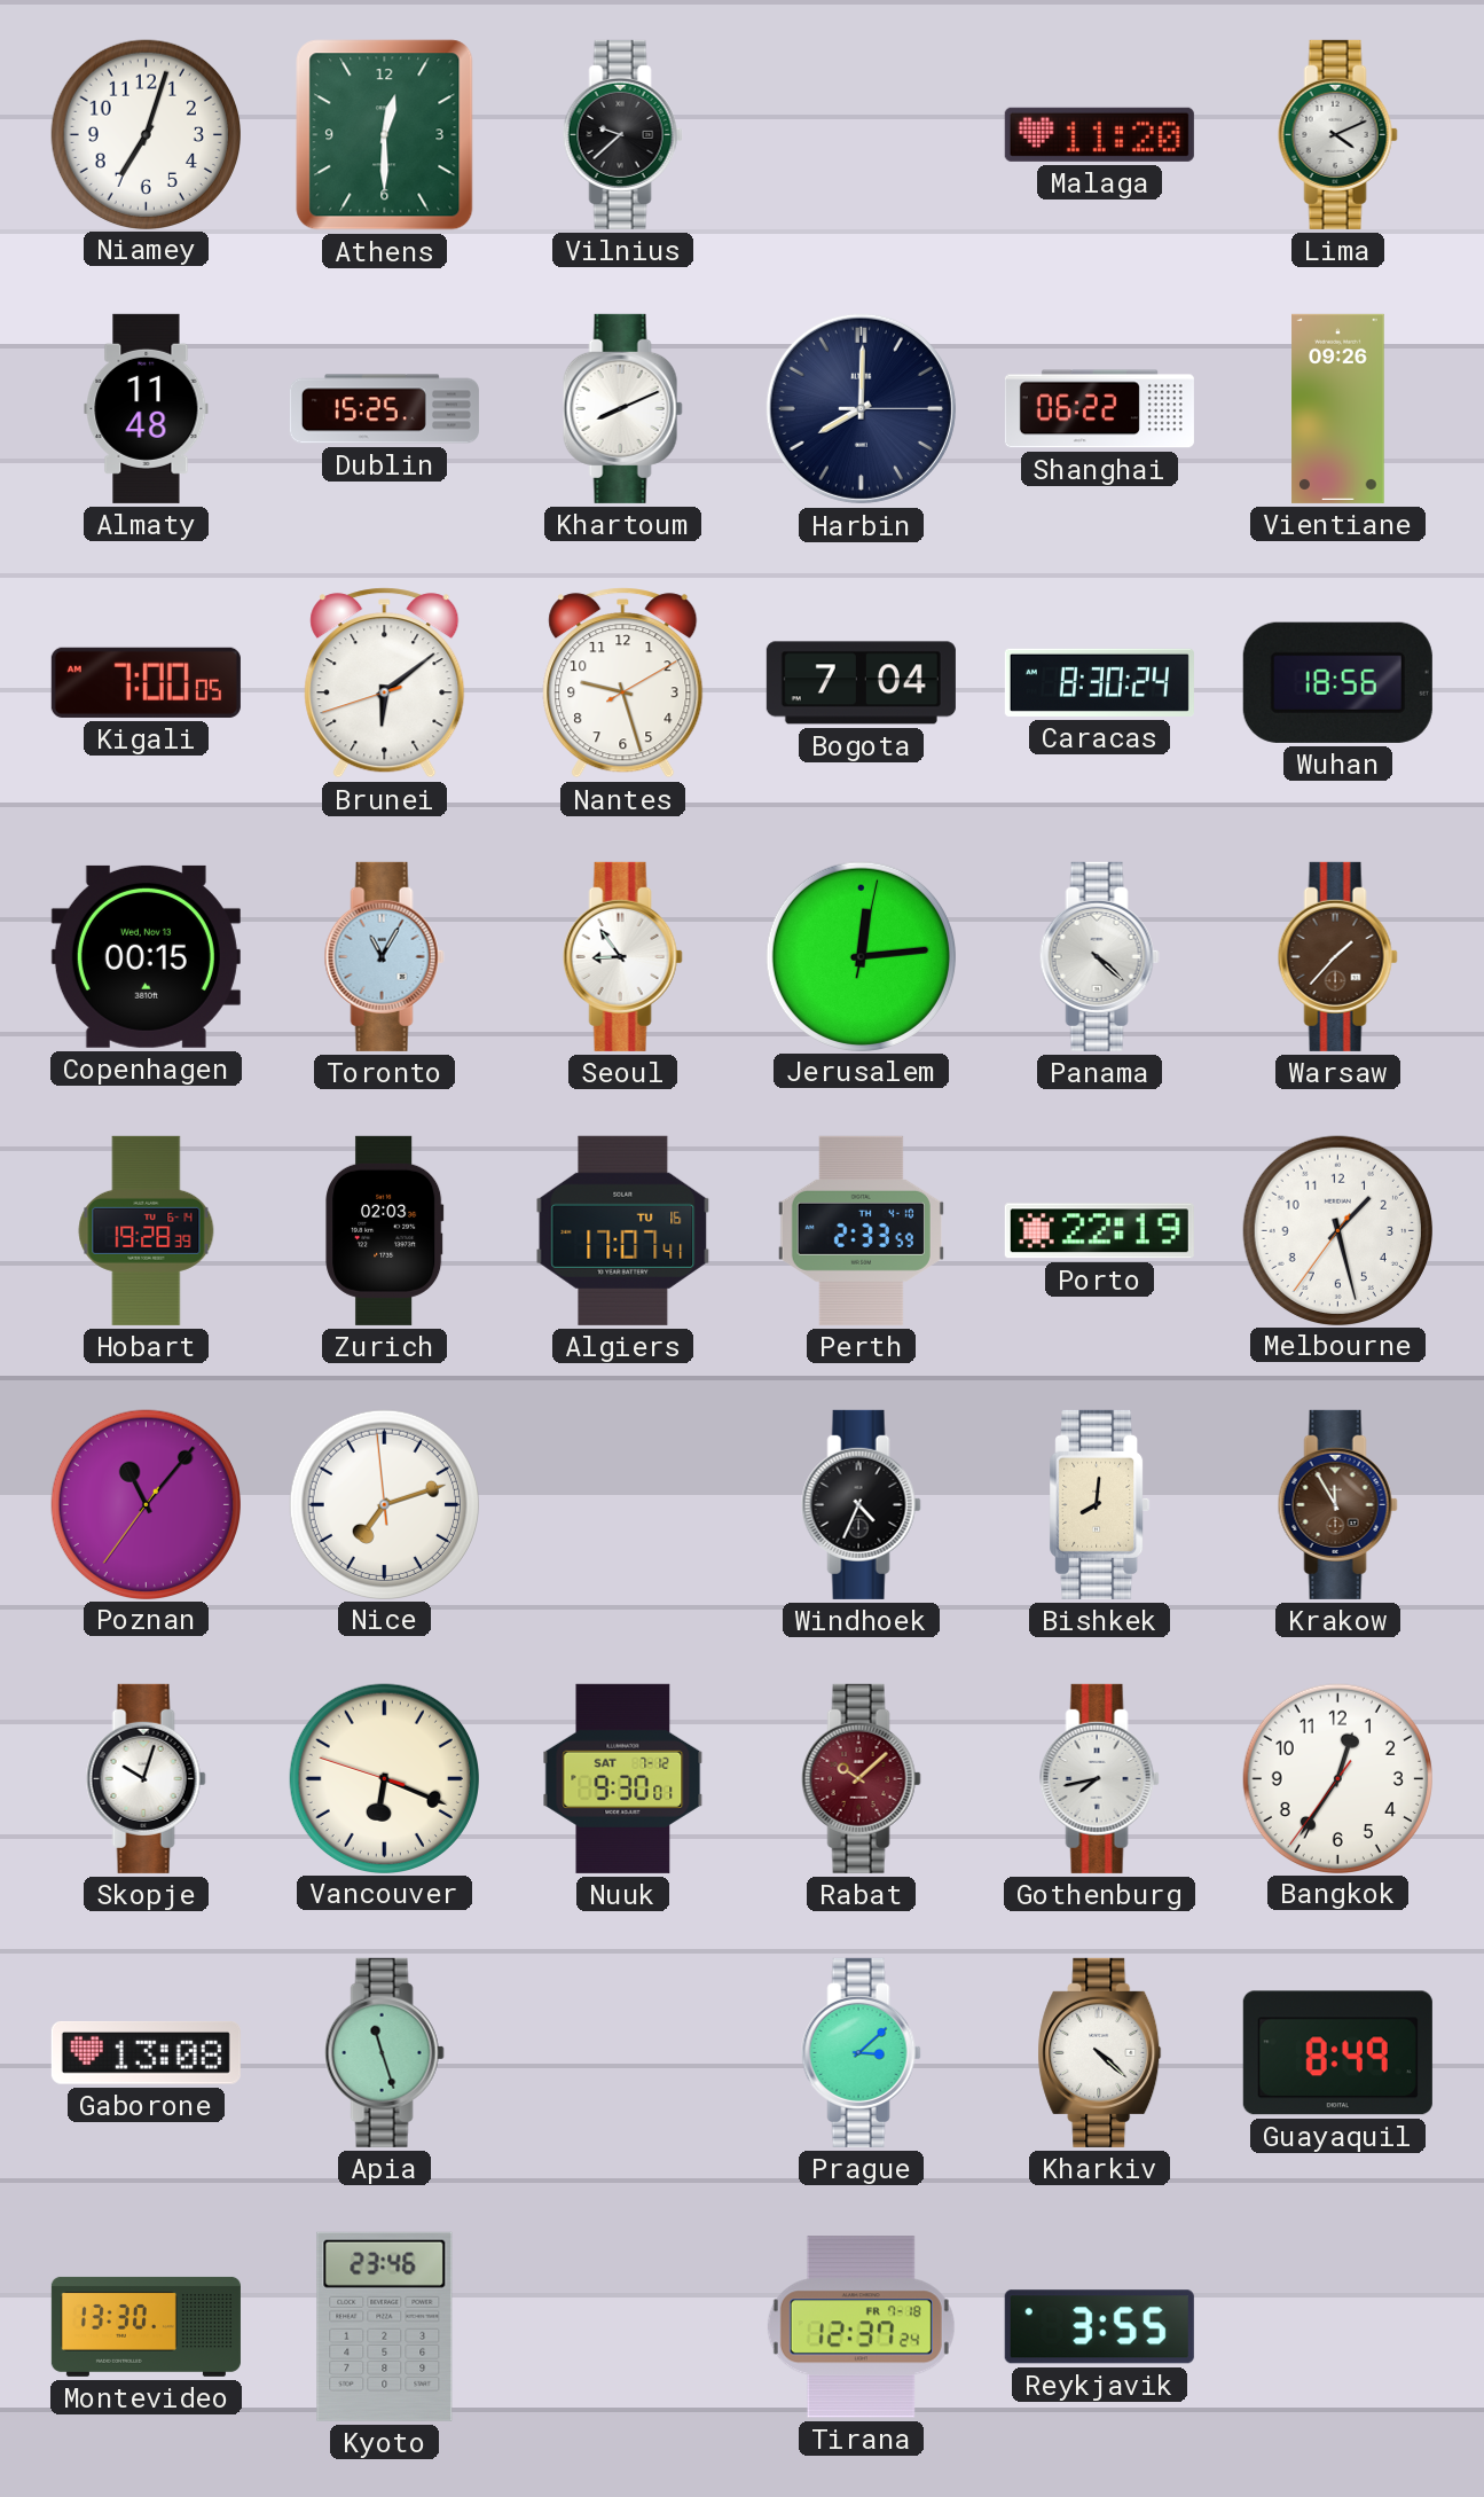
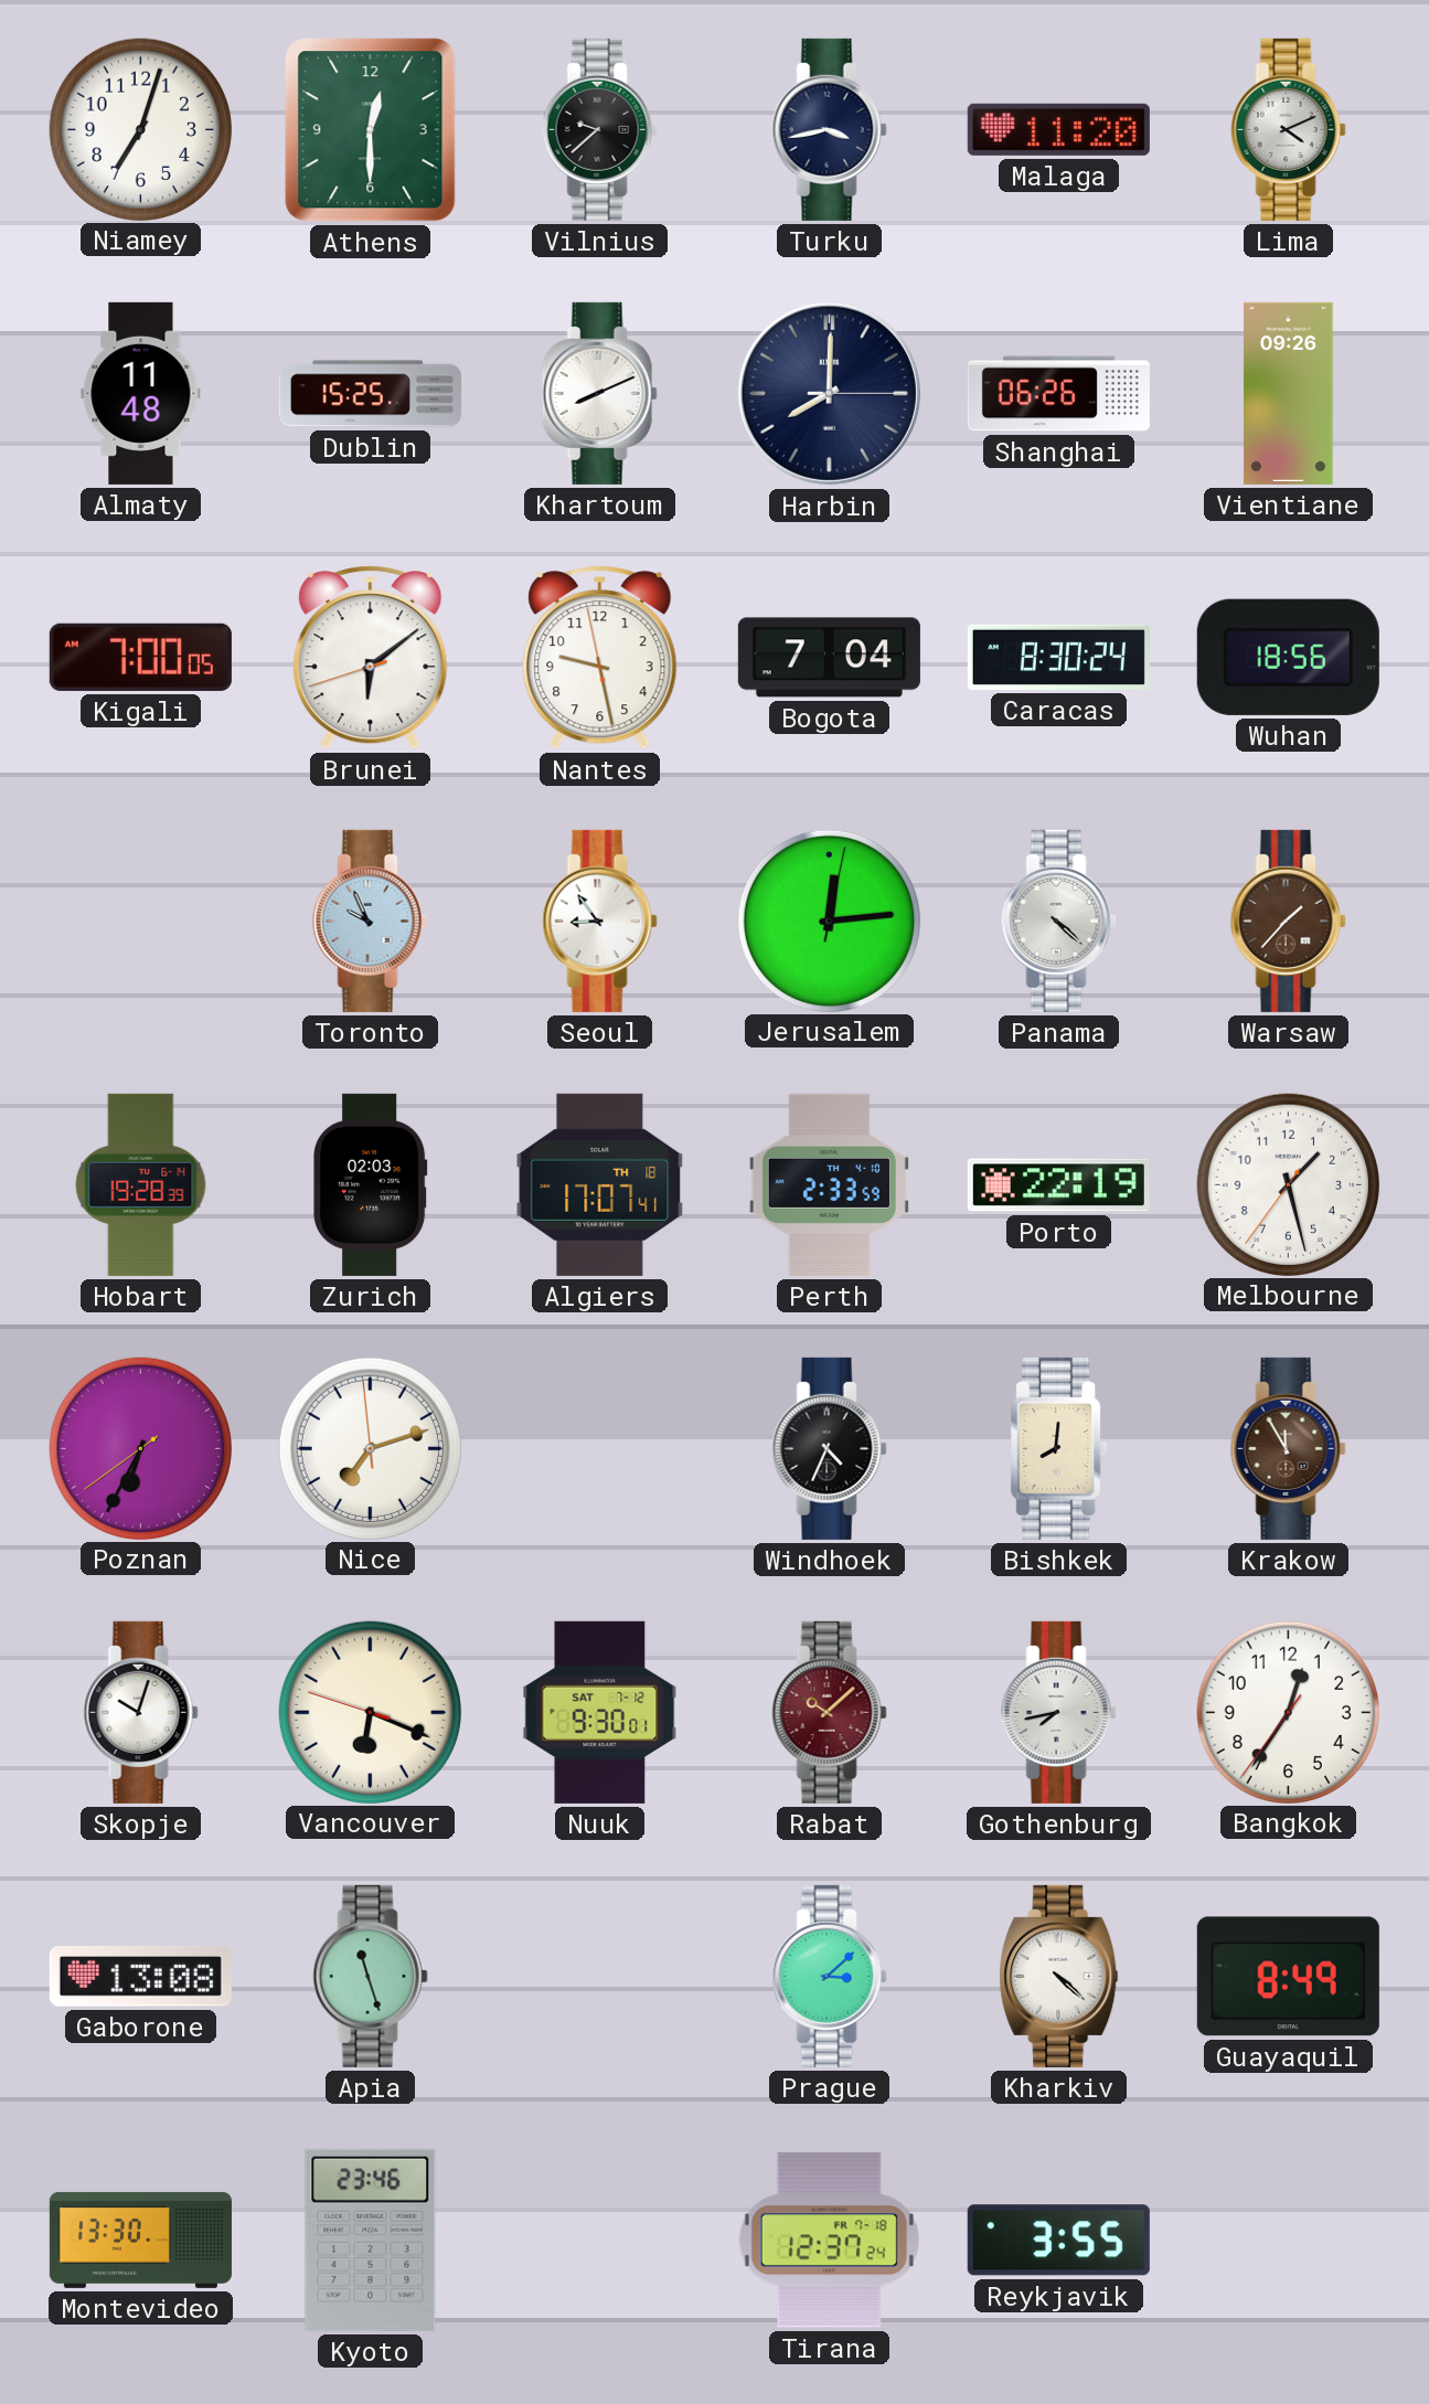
Turku: none -> 3:43 (829, 129)
Shanghai: 06:22 -> 06:26 (1058, 394)
Nantes: 9:27:10 -> 9:27:58 (600, 658)
Copenhagen: 00:15 -> none (146, 956)
Toronto: 11:05 -> 9:56 (370, 921)
Algiers date: TU 16 -> TH 18 (600, 1184)
Poznan: 11:06 -> 6:34 (140, 1448)
